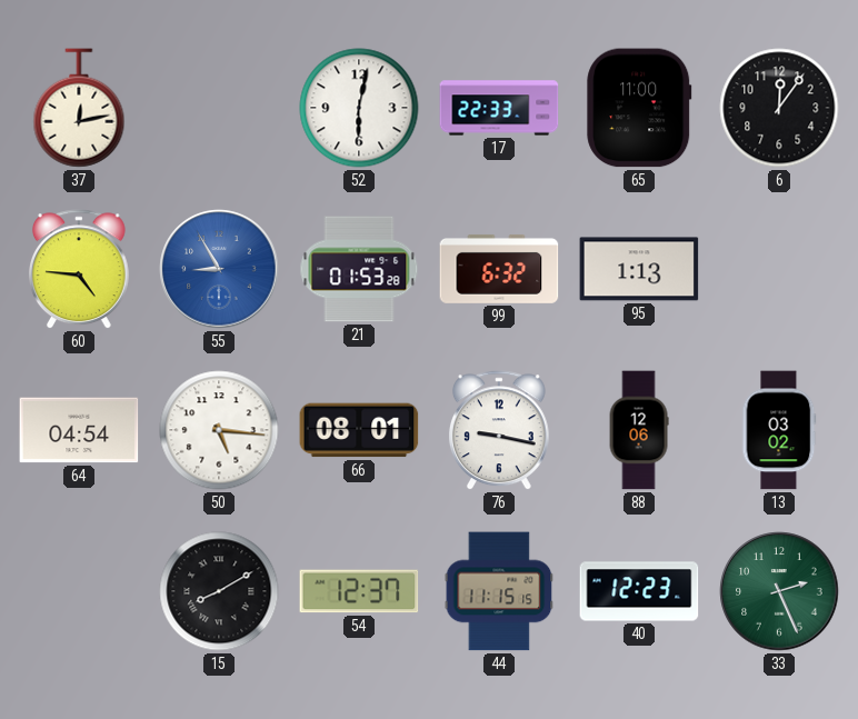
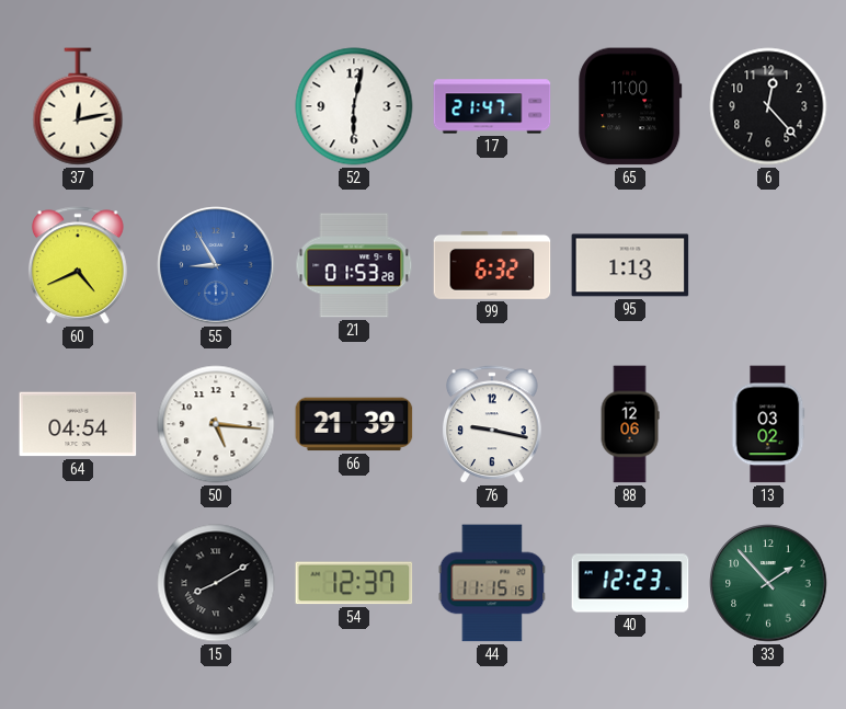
17: 22:33 -> 21:47 (492, 106)
6: 12:06 -> 12:23 (768, 106)
60: 4:46 -> 4:41 (78, 266)
66: 08:01 -> 21:39 (354, 424)
33: 2:26 -> 1:53 (768, 583)
